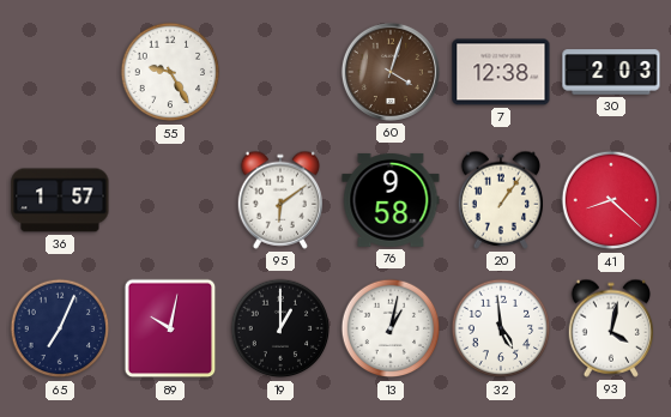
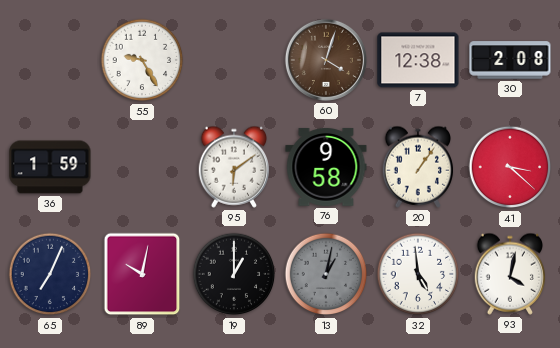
30: 2:03 -> 2:08 (510, 60)
36: 1:57 -> 1:59 (50, 167)
41: 8:22 -> 3:22 (510, 167)
13 dial: white -> grey (326, 274)
